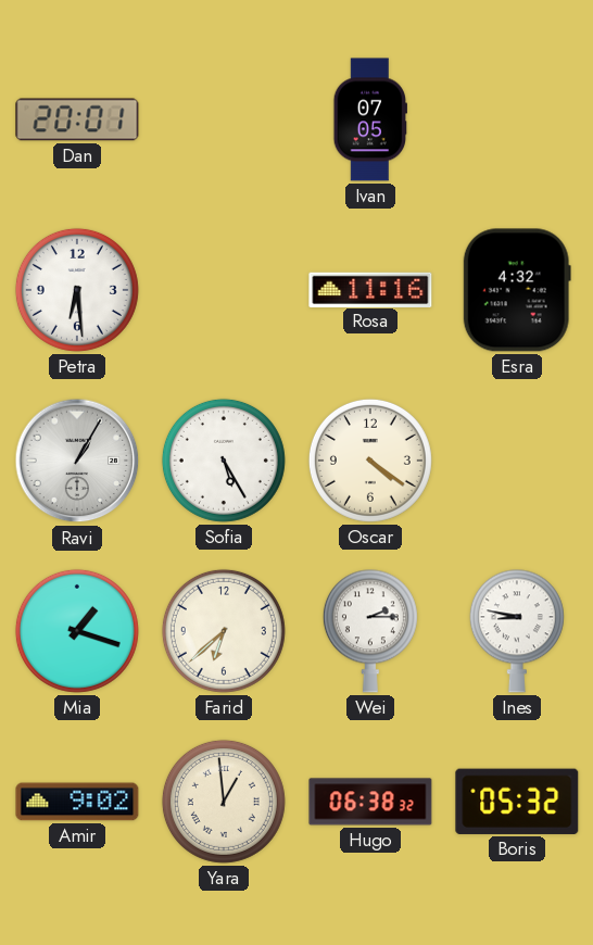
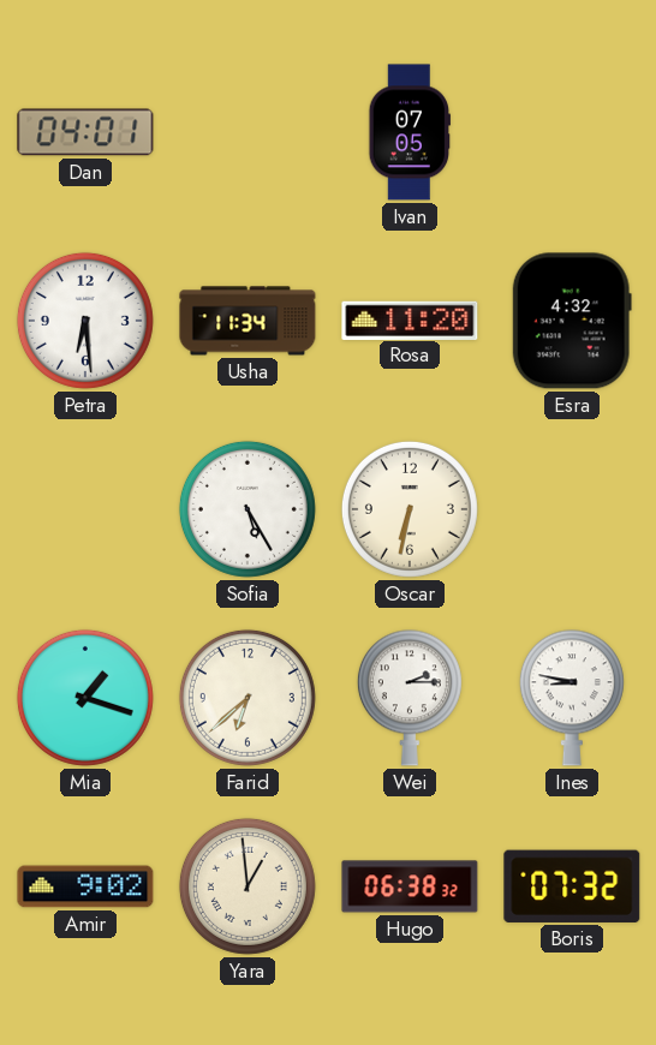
Dan: 20:01 -> 04:01 (85, 132)
Usha: none -> 11:34 (248, 321)
Rosa: 11:16 -> 11:20 (410, 320)
Ravi: 1:05 -> none (77, 461)
Oscar: 4:21 -> 6:32 (410, 509)
Boris: 05:32 -> 07:32 (572, 886)
